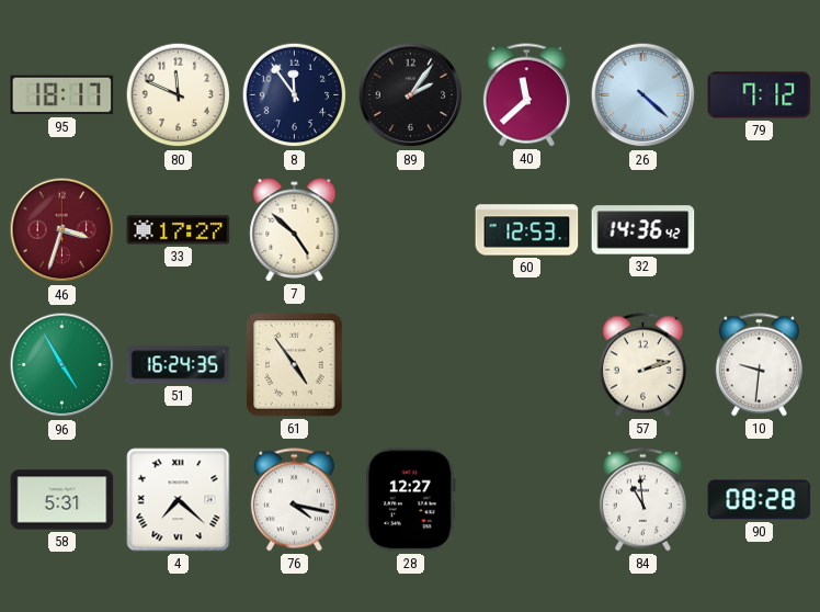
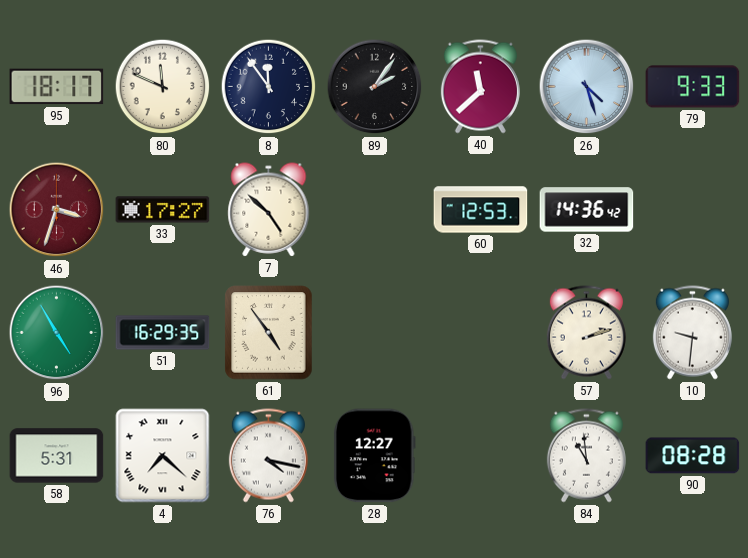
26: 4:22 -> 4:27 (587, 87)
79: 7:12 -> 9:33 (693, 87)
51: 16:24 -> 16:29 (163, 333)
